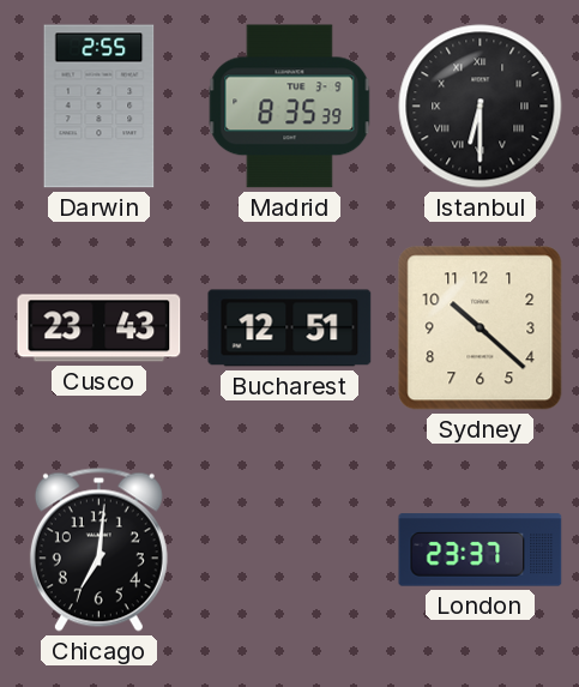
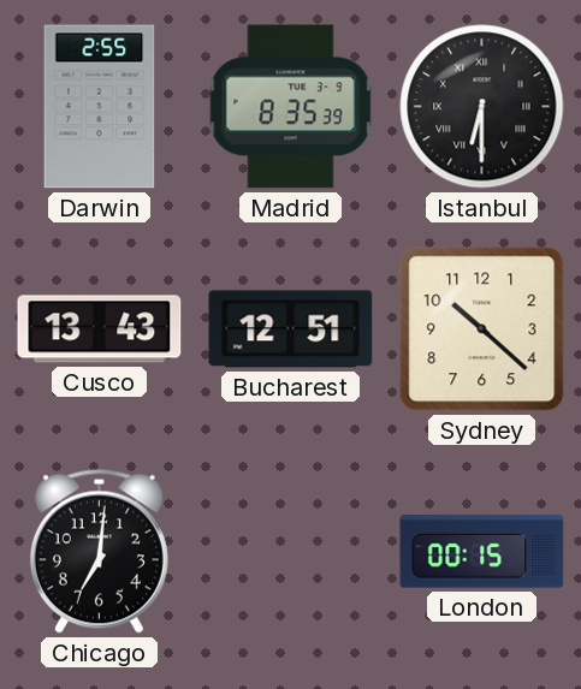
Cusco: 23:43 -> 13:43 (100, 329)
London: 23:37 -> 00:15 (482, 552)
